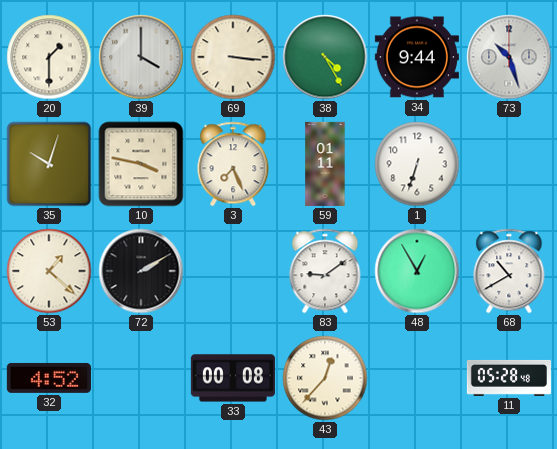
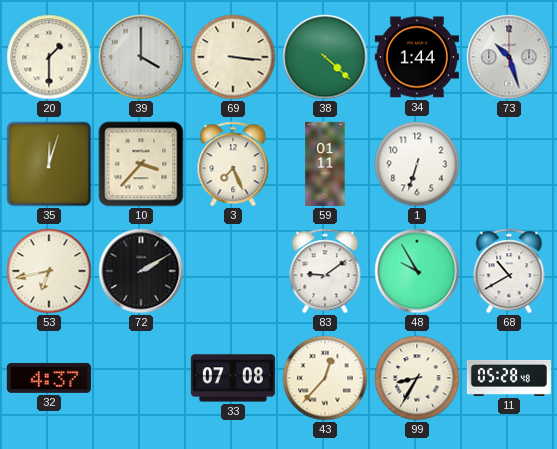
38: 4:25 -> 4:22 (325, 57)
34: 9:44 -> 1:44 (417, 57)
35: 10:03 -> 12:03 (49, 164)
10: 3:47 -> 3:37 (141, 164)
53: 1:22 -> 6:43 (49, 271)
48: 12:55 -> 9:55 (417, 271)
32: 4:52 -> 4:37 (49, 378)
33: 00:08 -> 07:08 (233, 378)
99: none -> 8:35 (417, 378)
